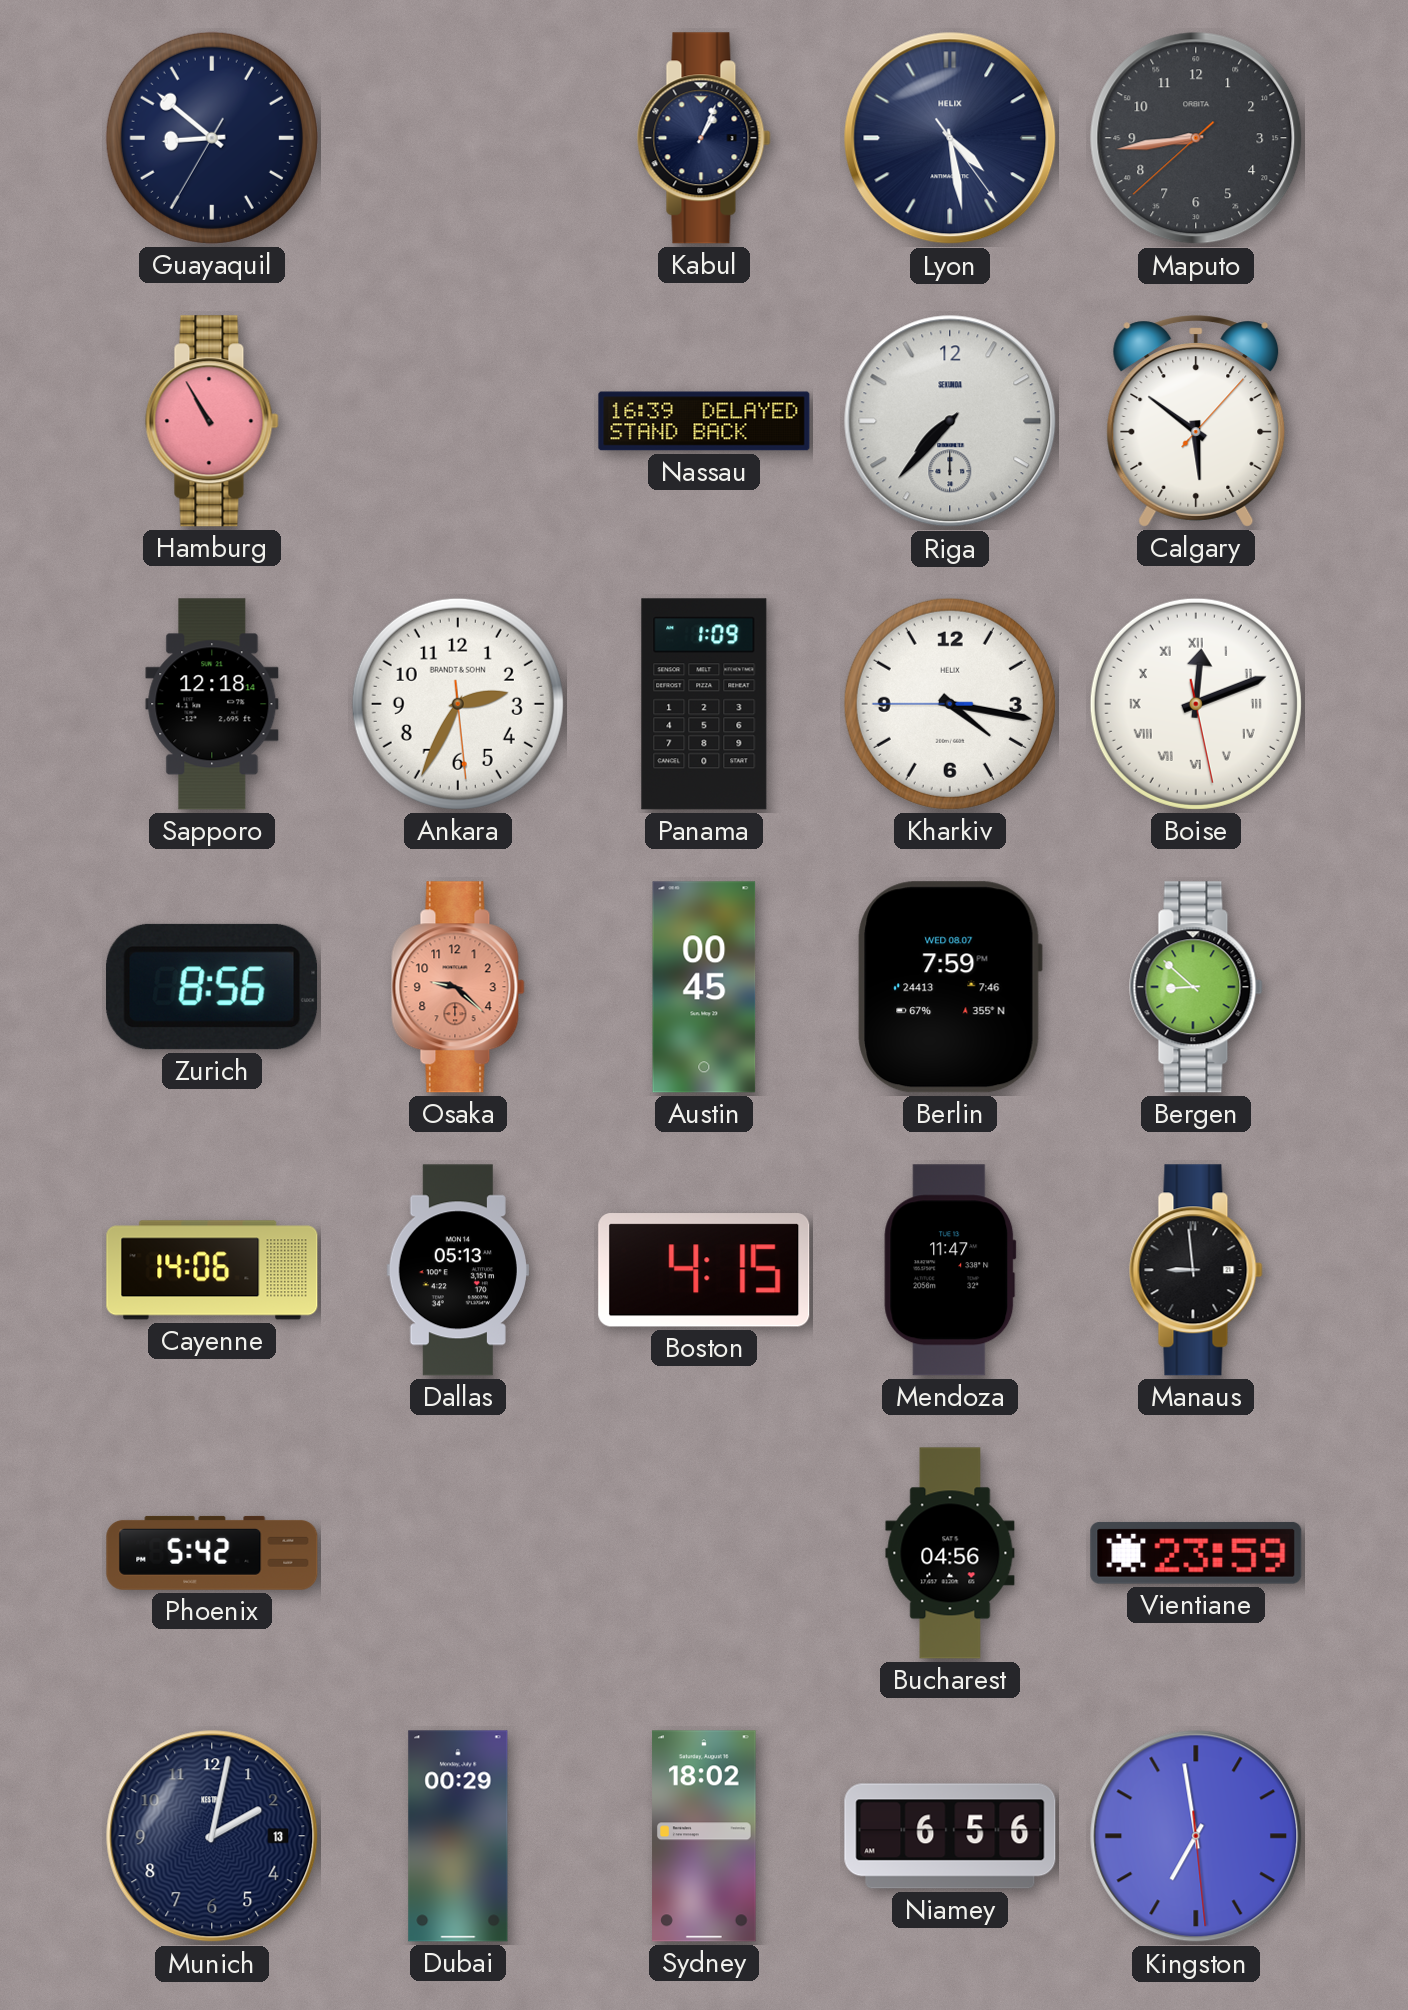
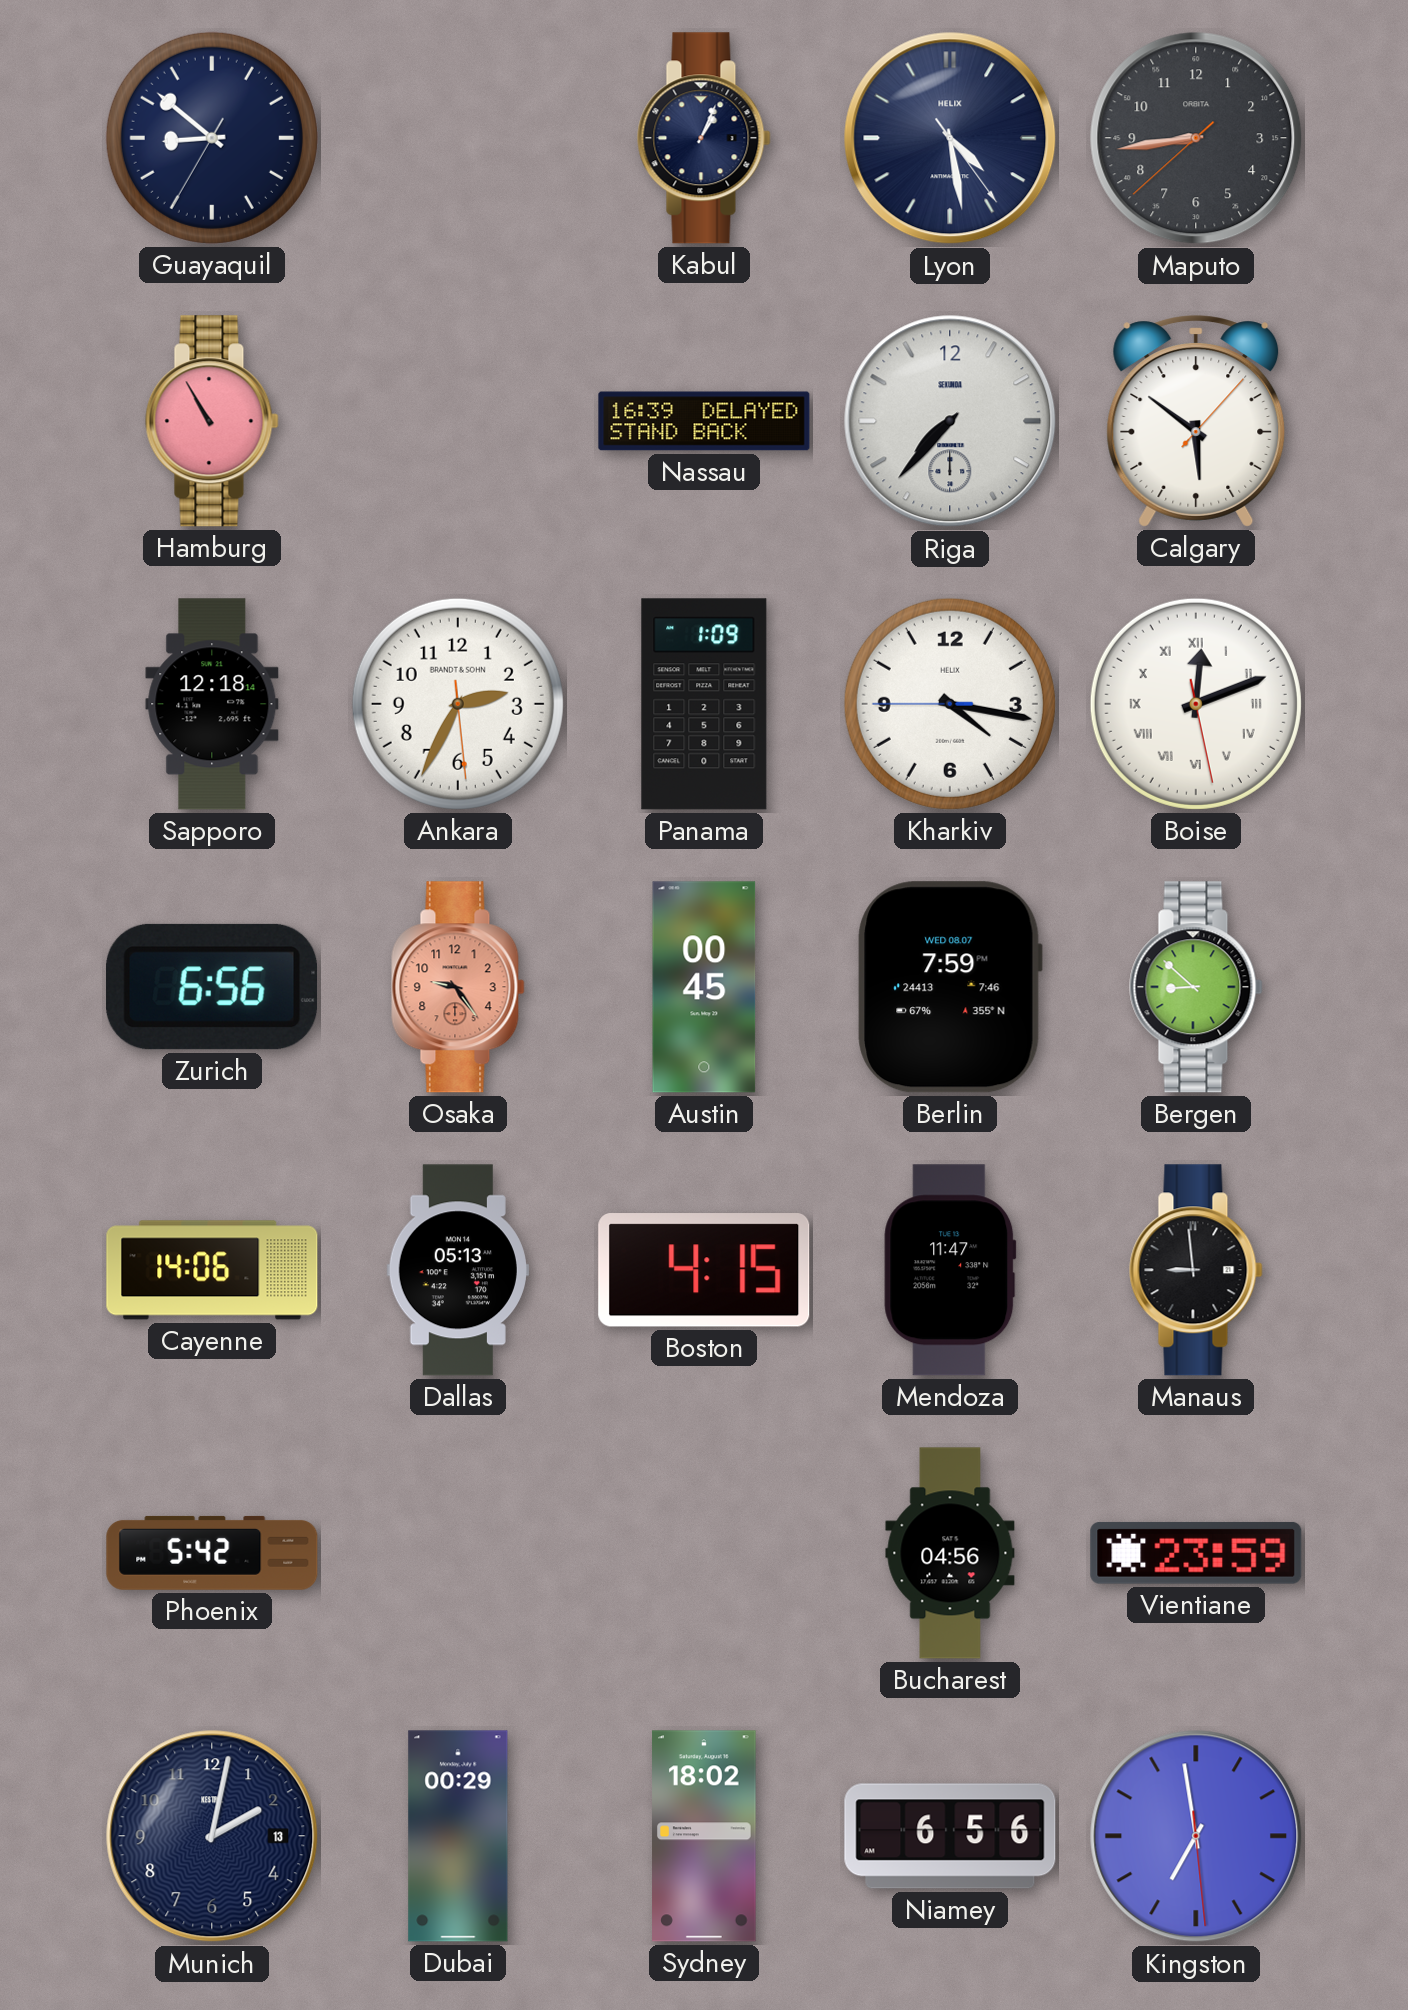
Zurich: 8:56 -> 6:56 (212, 987)
Osaka: 9:22 -> 9:24 (458, 987)
